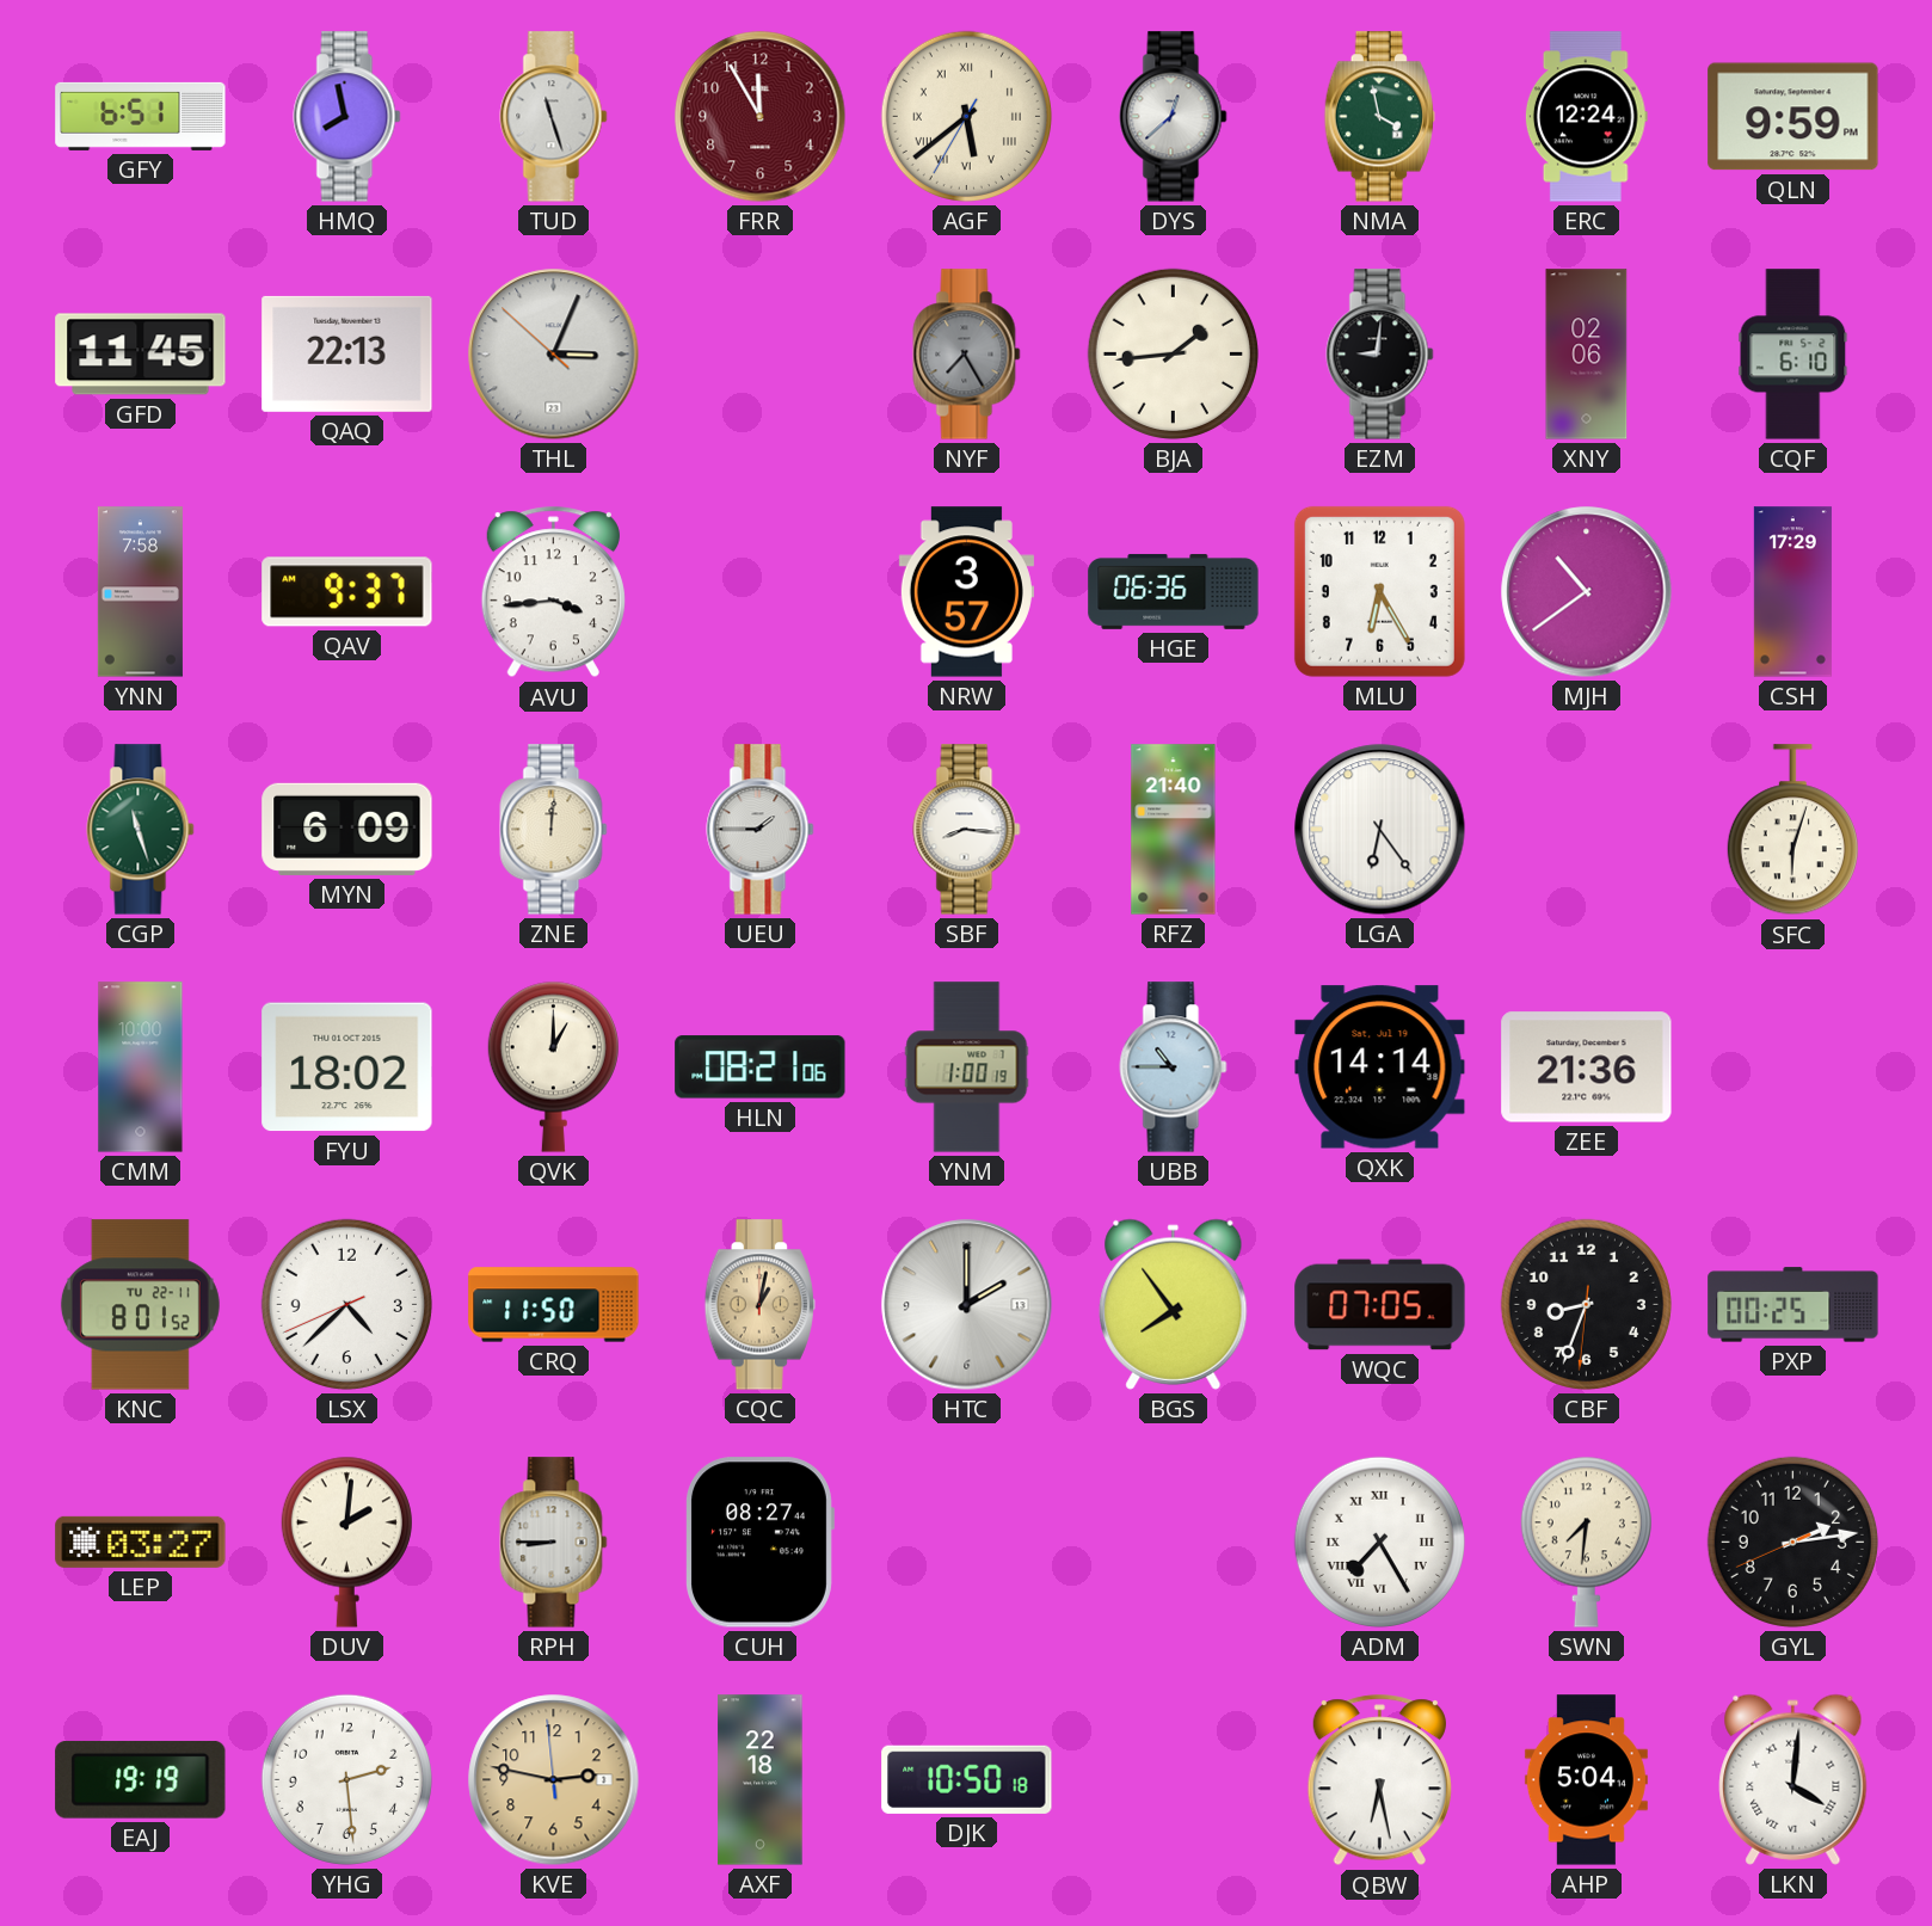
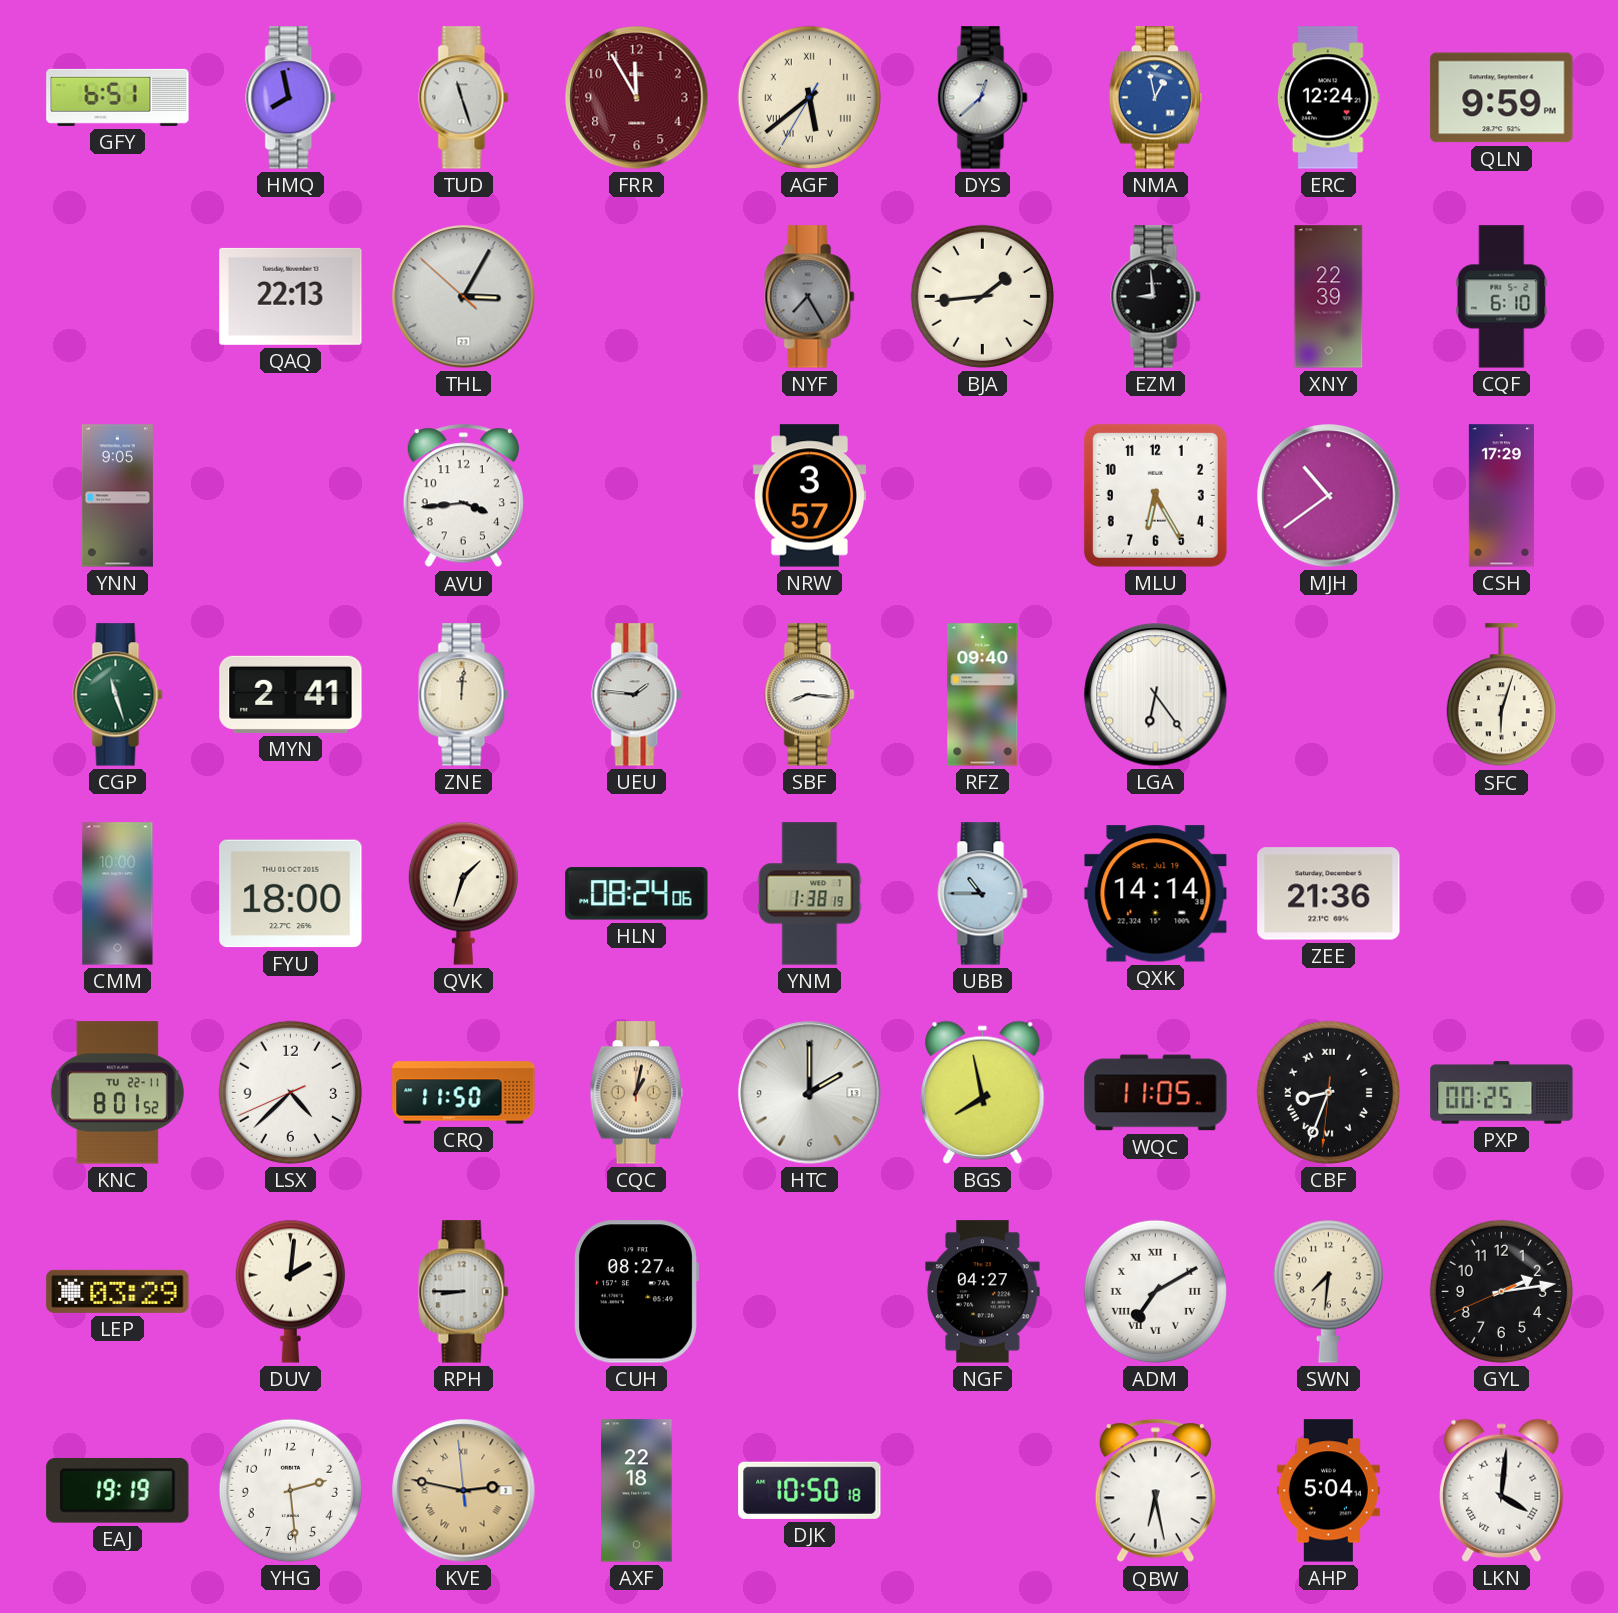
NMA: 3:58 -> 12:58 (1155, 98)
NMA dial: green -> blue (1155, 98)
GFD: 11:45 -> none (141, 355)
THL: 3:03 -> 3:04 (464, 297)
EZM: 9:01 -> 8:59 (1156, 297)
XNY: 02:06 -> 22:39 (1329, 297)
YNN: 7:58 -> 9:05 (117, 496)
QAV: 9:37 -> none (347, 592)
HGE: 06:36 -> none (1174, 591)
MYN: 6:09 -> 2:41 (291, 694)
UEU: 1:45 -> 1:46 (637, 695)
RFZ: 21:40 -> 09:40 (983, 695)
FYU: 18:02 -> 18:00 (291, 894)
QVK: 1:00 -> 1:33 (463, 893)
HLN: 08:21 -> 08:24 (637, 894)
YNM: 1:00 -> 1:38 (810, 894)
BGS: 7:54 -> 7:58 (983, 1092)
WQC: 07:05 -> 11:05 (1156, 1093)
CBF numerals: Arabic -> Roman (1328, 1092)
LEP: 03:27 -> 03:29 (118, 1291)
NGF: none -> 04:27 (983, 1292)
ADM: 7:25 -> 7:10 (1155, 1291)
KVE numerals: Arabic -> Roman (464, 1491)
